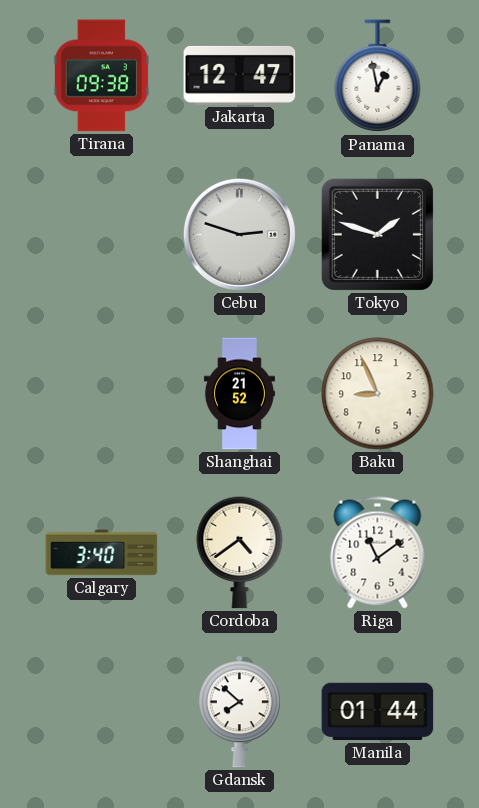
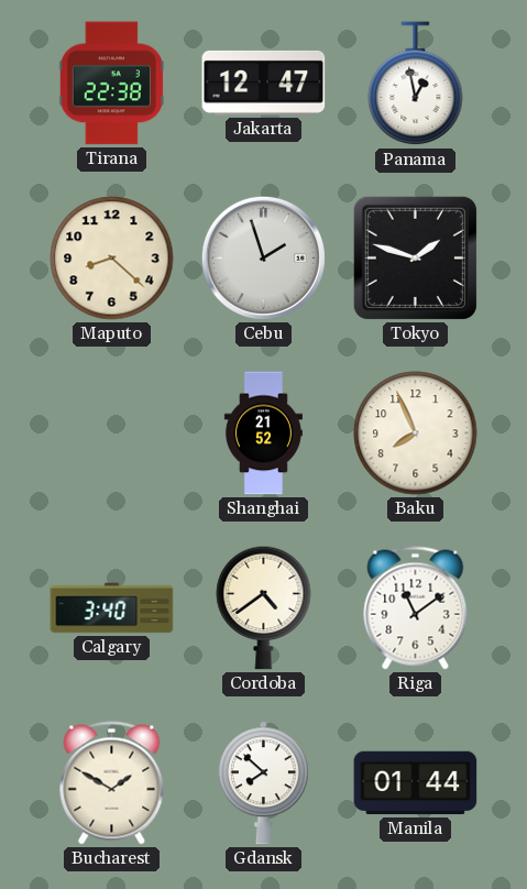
Tirana: 09:38 -> 22:38 (111, 84)
Maputo: none -> 8:22 (112, 259)
Cebu: 2:48 -> 1:57 (263, 257)
Baku: 8:56 -> 7:56 (416, 433)
Bucharest: none -> 1:50 (112, 783)
